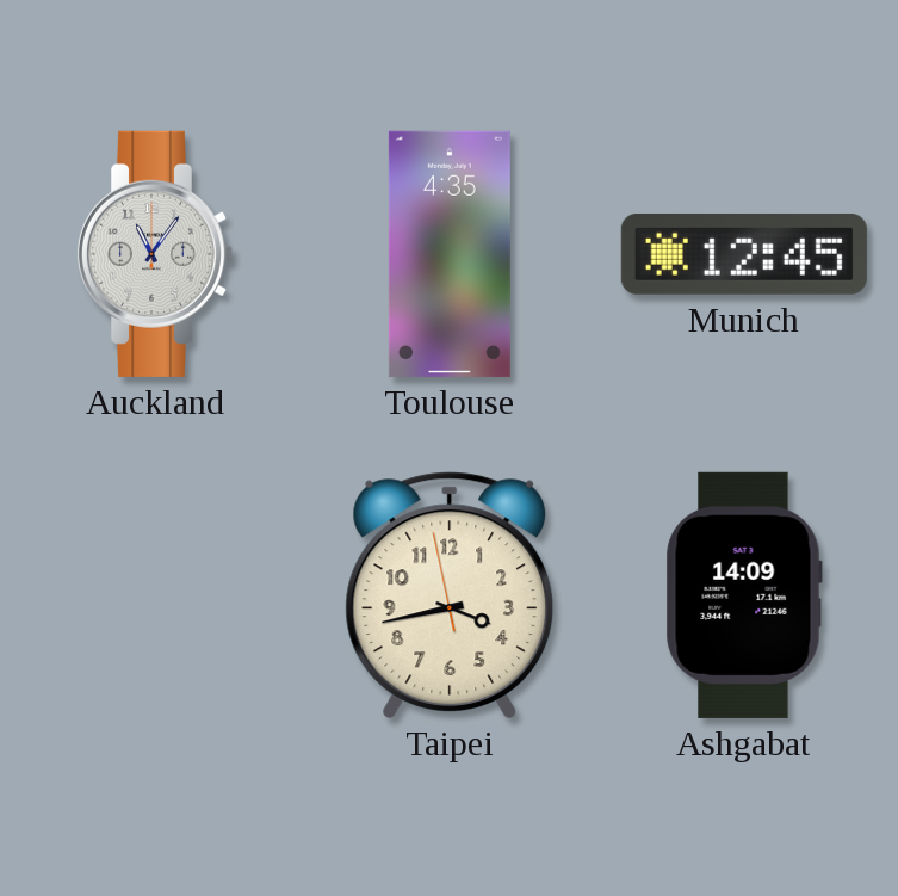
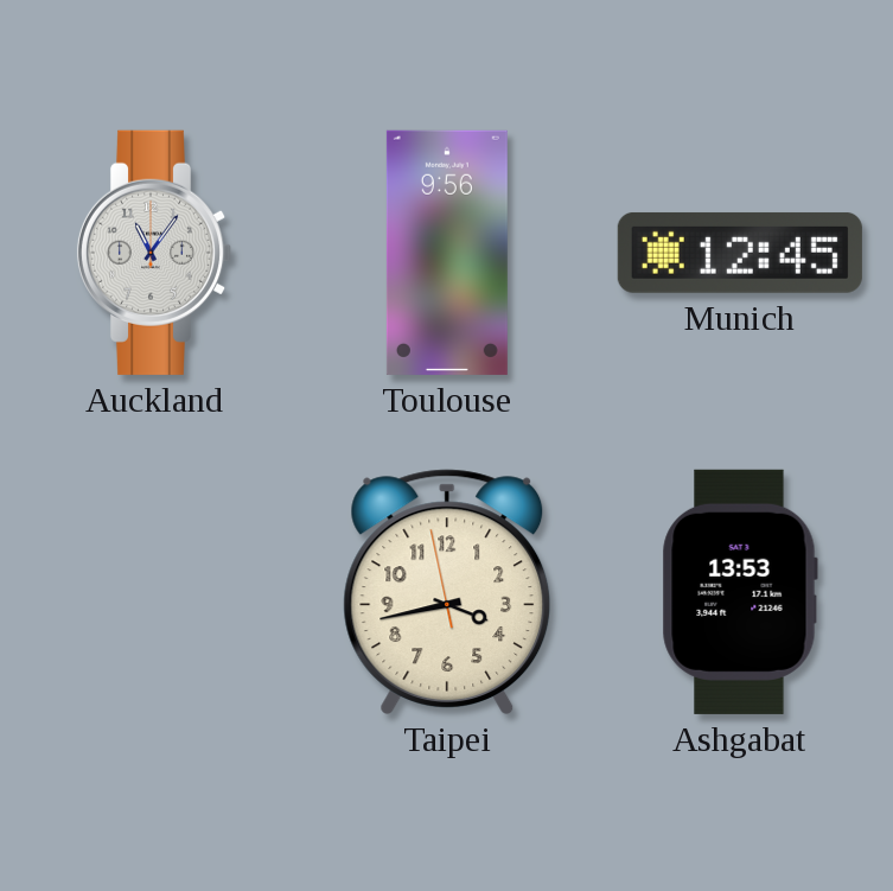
Toulouse: 4:35 -> 9:56 (447, 253)
Ashgabat: 14:09 -> 13:53 (740, 592)
